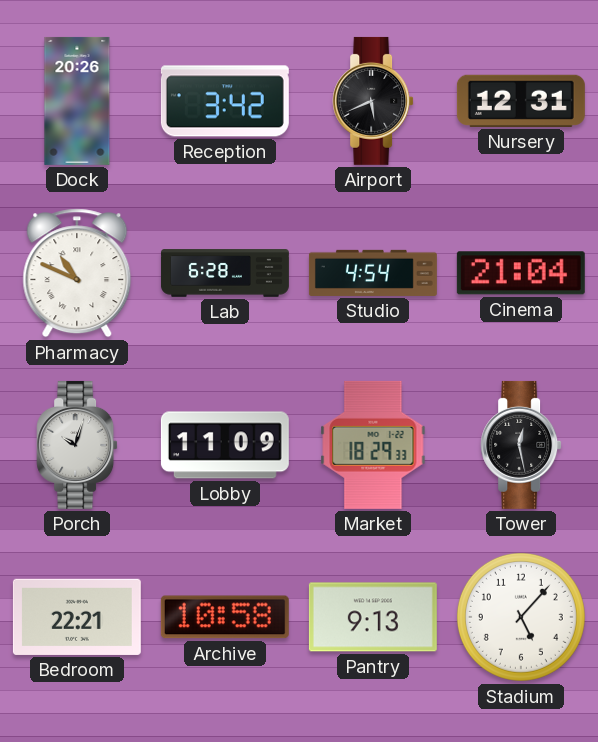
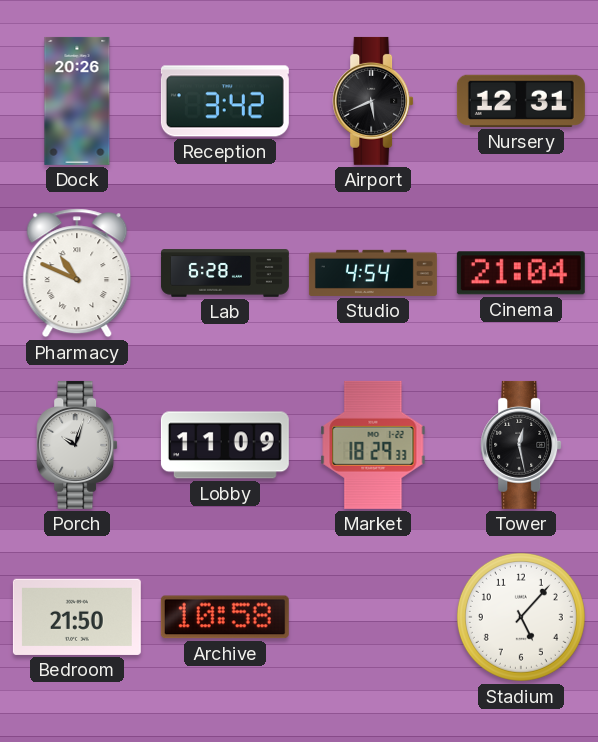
Bedroom: 22:21 -> 21:50 (77, 617)
Pantry: 9:13 -> none (373, 617)
